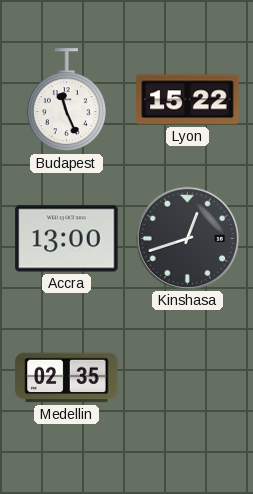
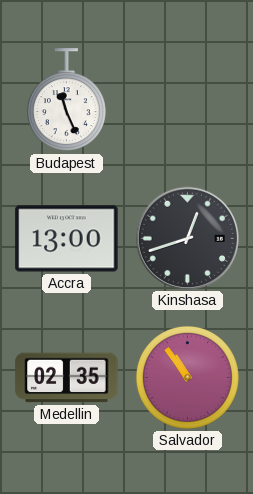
Lyon: 15:22 -> none (188, 100)
Salvador: none -> 10:54 (187, 377)
